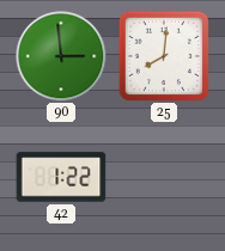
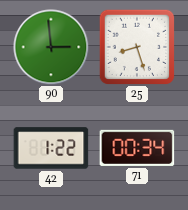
25: 8:01 -> 8:27 (137, 47)
71: none -> 00:34 (137, 148)
